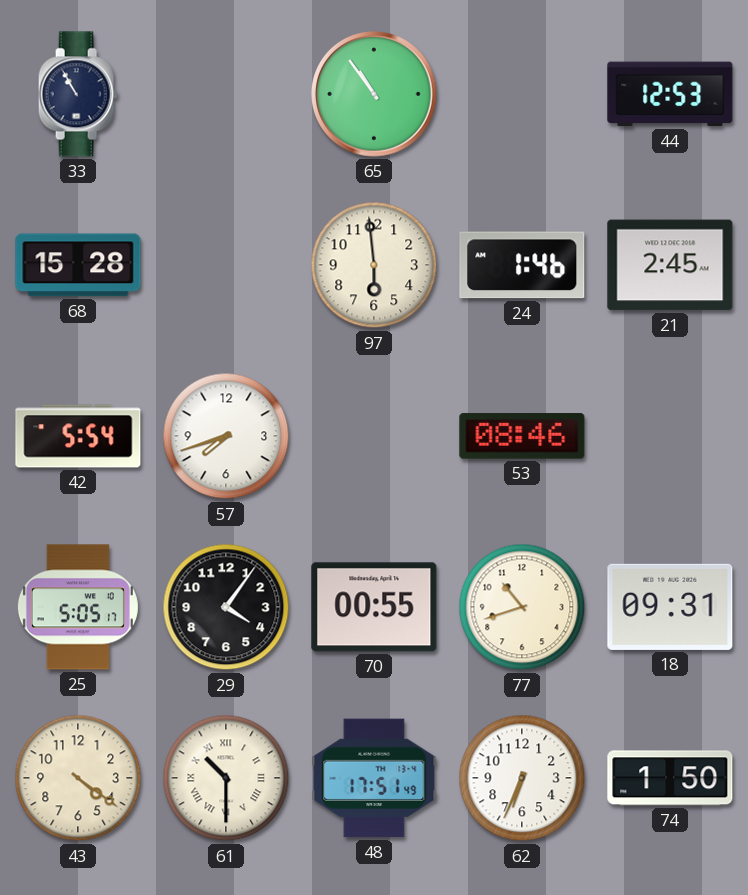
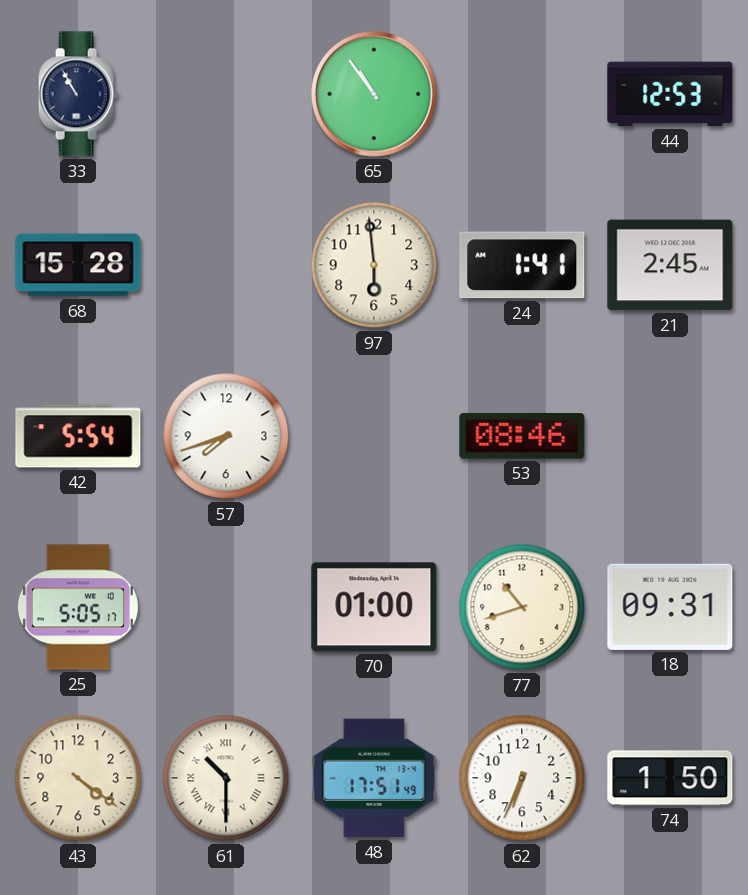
24: 1:46 -> 1:41 (522, 265)
29: 4:06 -> none (226, 607)
70: 00:55 -> 01:00 (374, 607)
